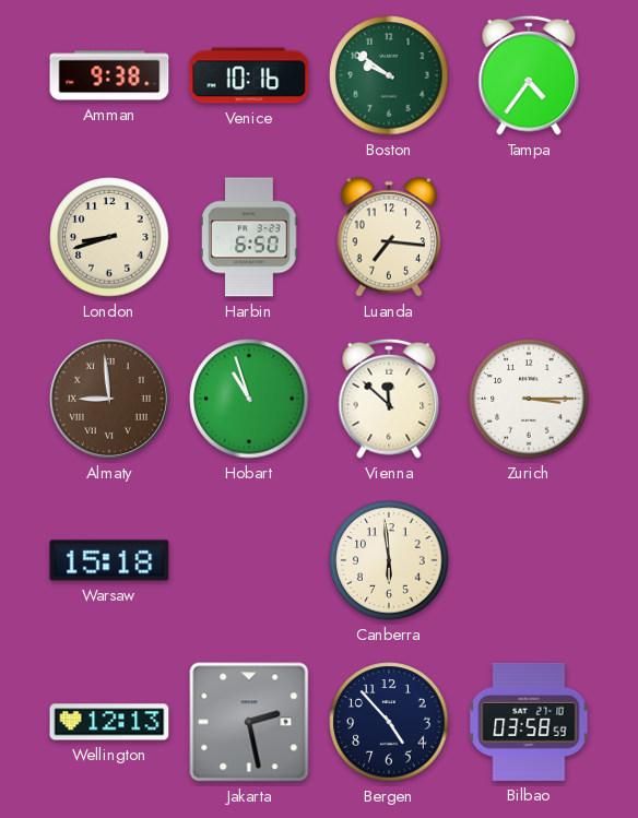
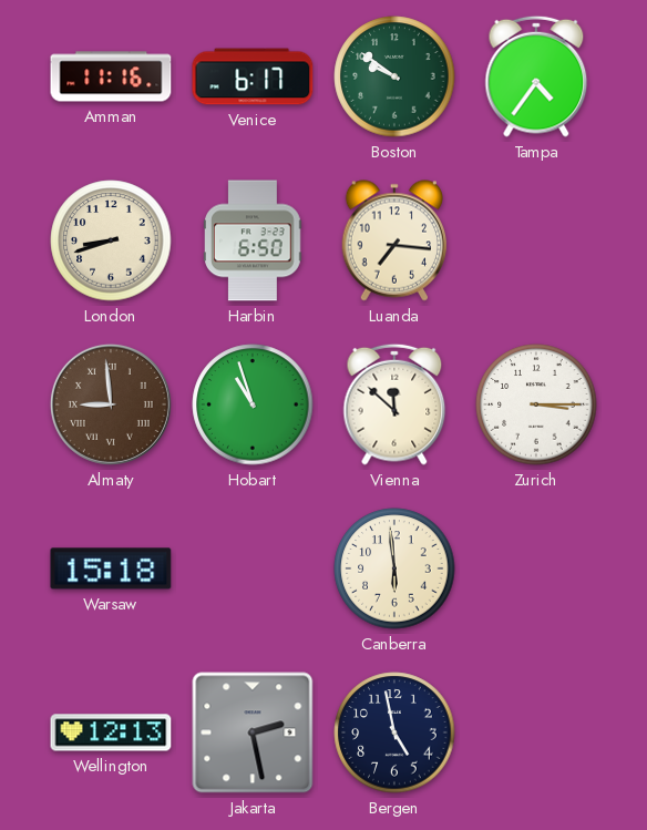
Amman: 9:38 -> 11:16 (111, 76)
Venice: 10:16 -> 6:17 (253, 76)
Bergen: 4:53 -> 4:58 (394, 732)
Bilbao: 03:58 -> none (529, 722)
